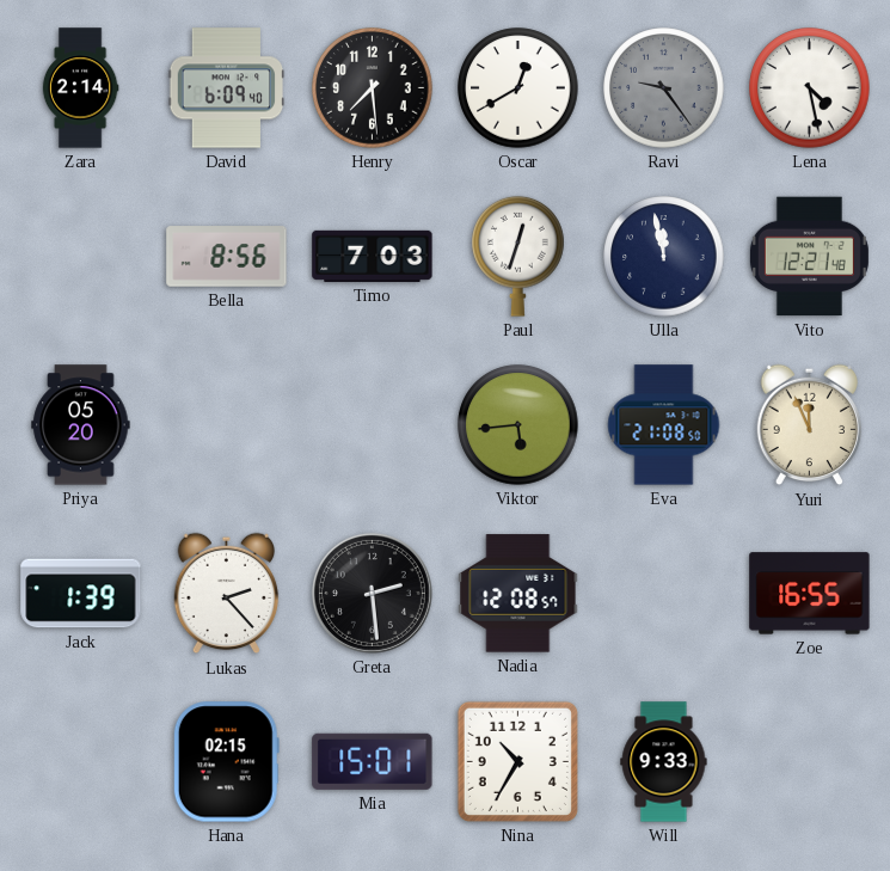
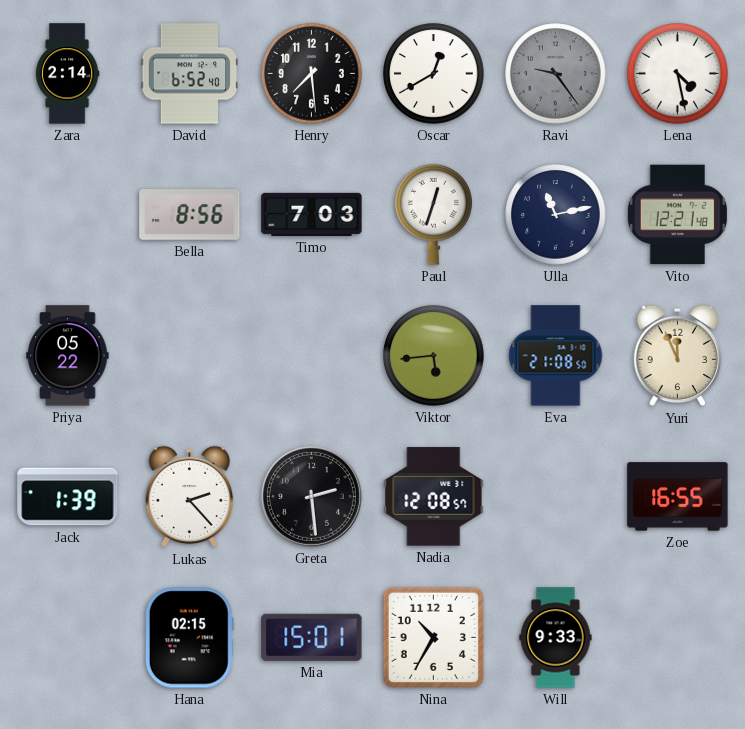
David: 6:09 -> 6:52 (190, 74)
Ulla: 11:58 -> 11:13 (556, 215)
Priya: 05:20 -> 05:22 (68, 356)
